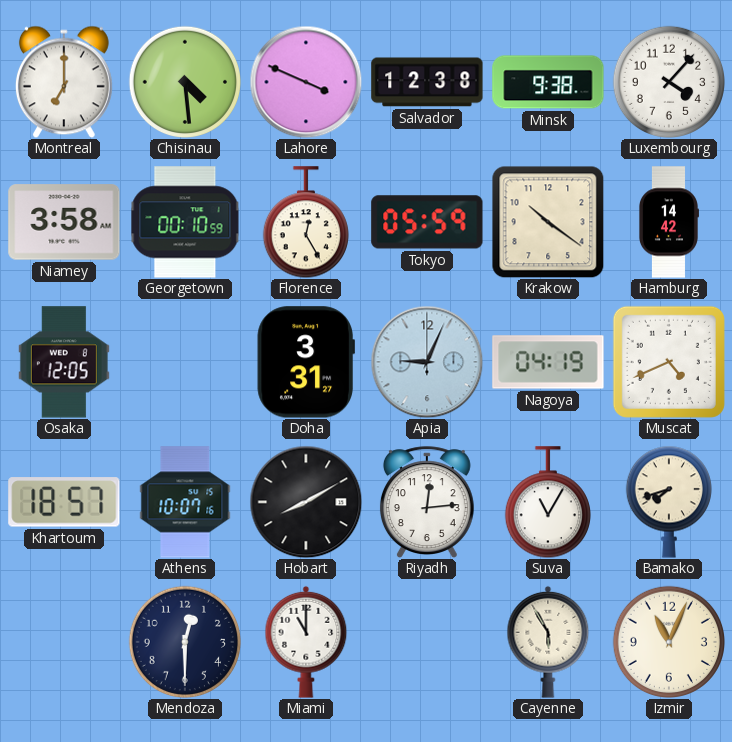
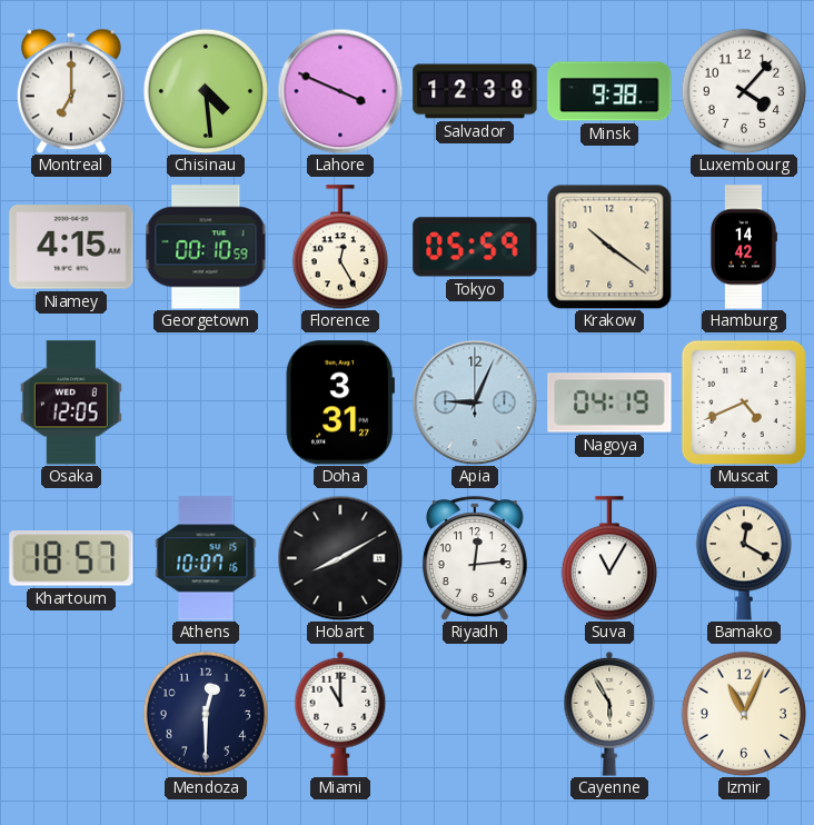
Niamey: 3:58 -> 4:15 (71, 247)
Bamako: 7:42 -> 12:20 (744, 558)
